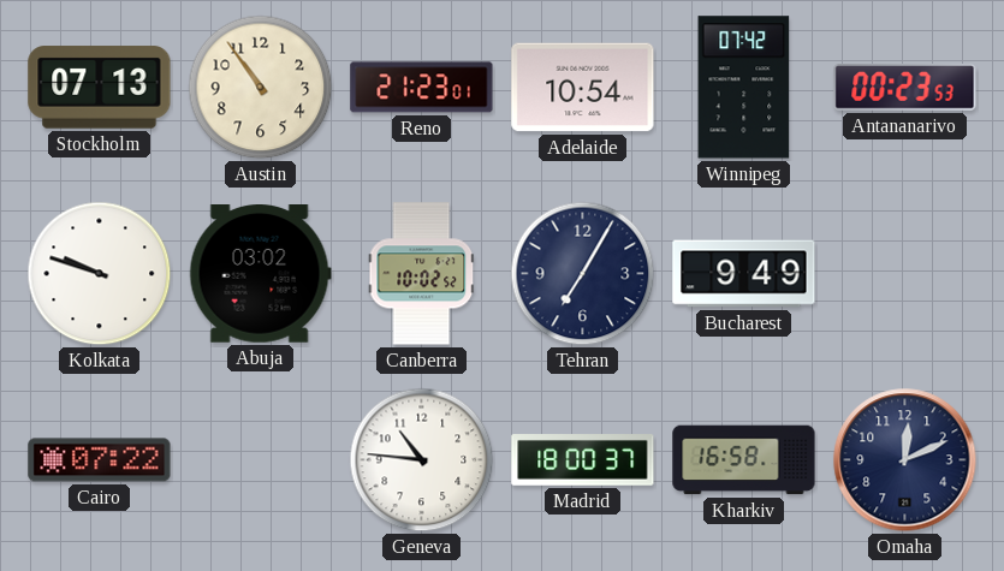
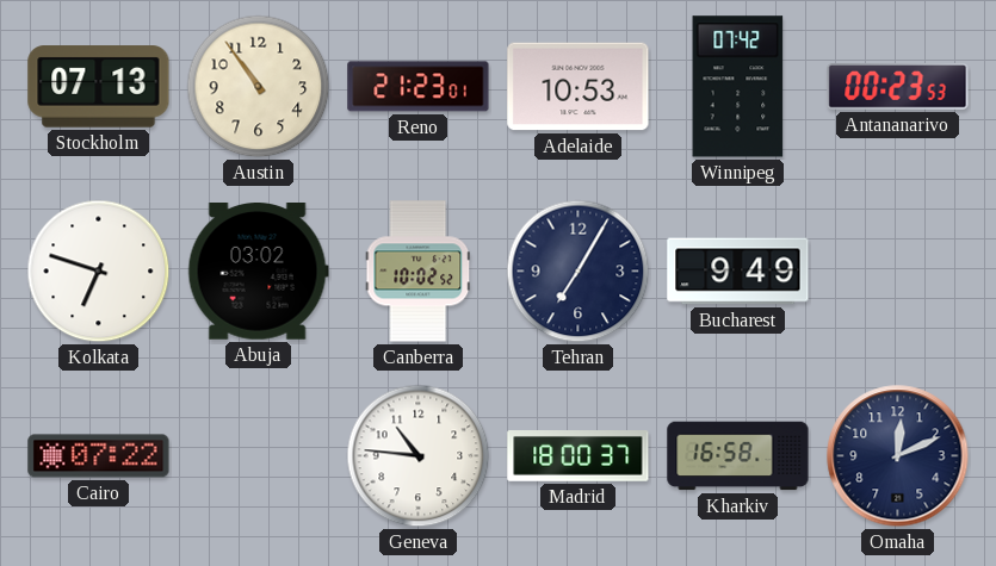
Adelaide: 10:54 -> 10:53 (579, 87)
Kolkata: 9:48 -> 6:48 (99, 272)
